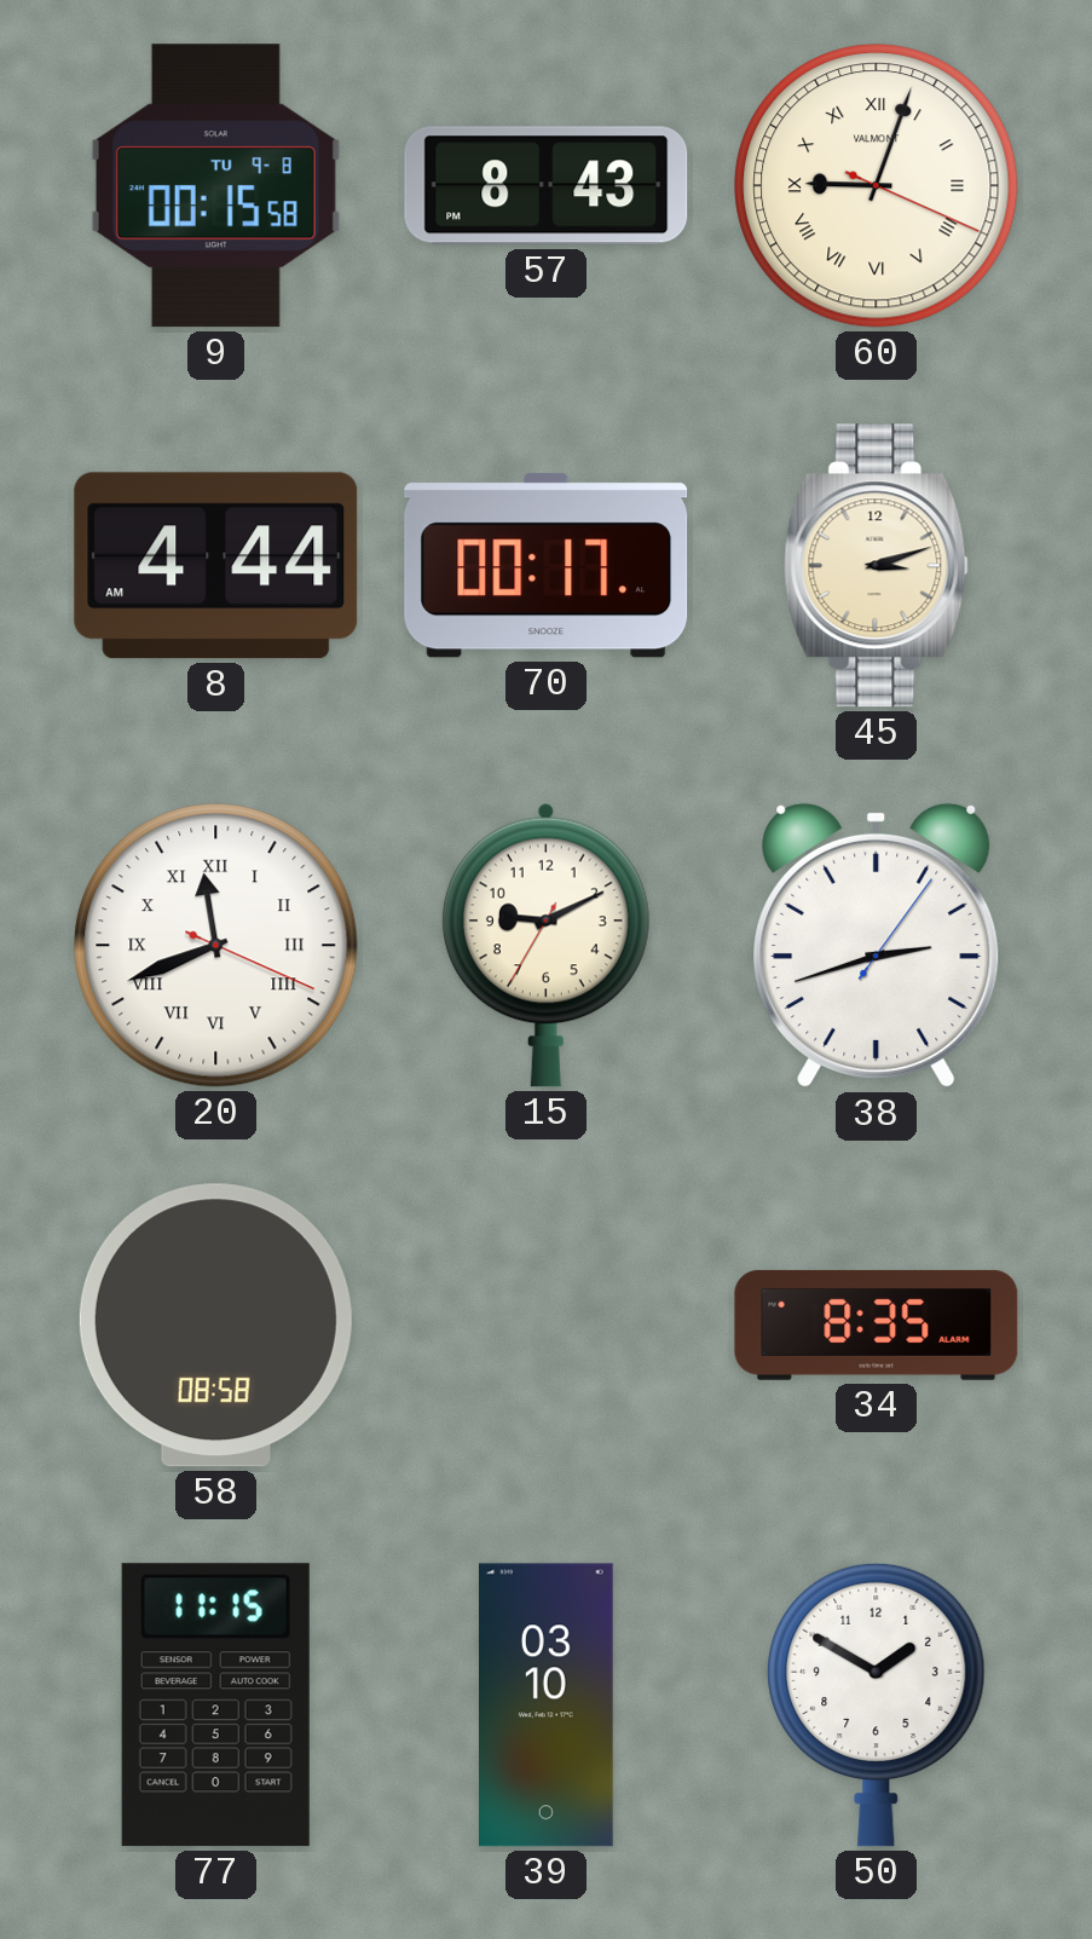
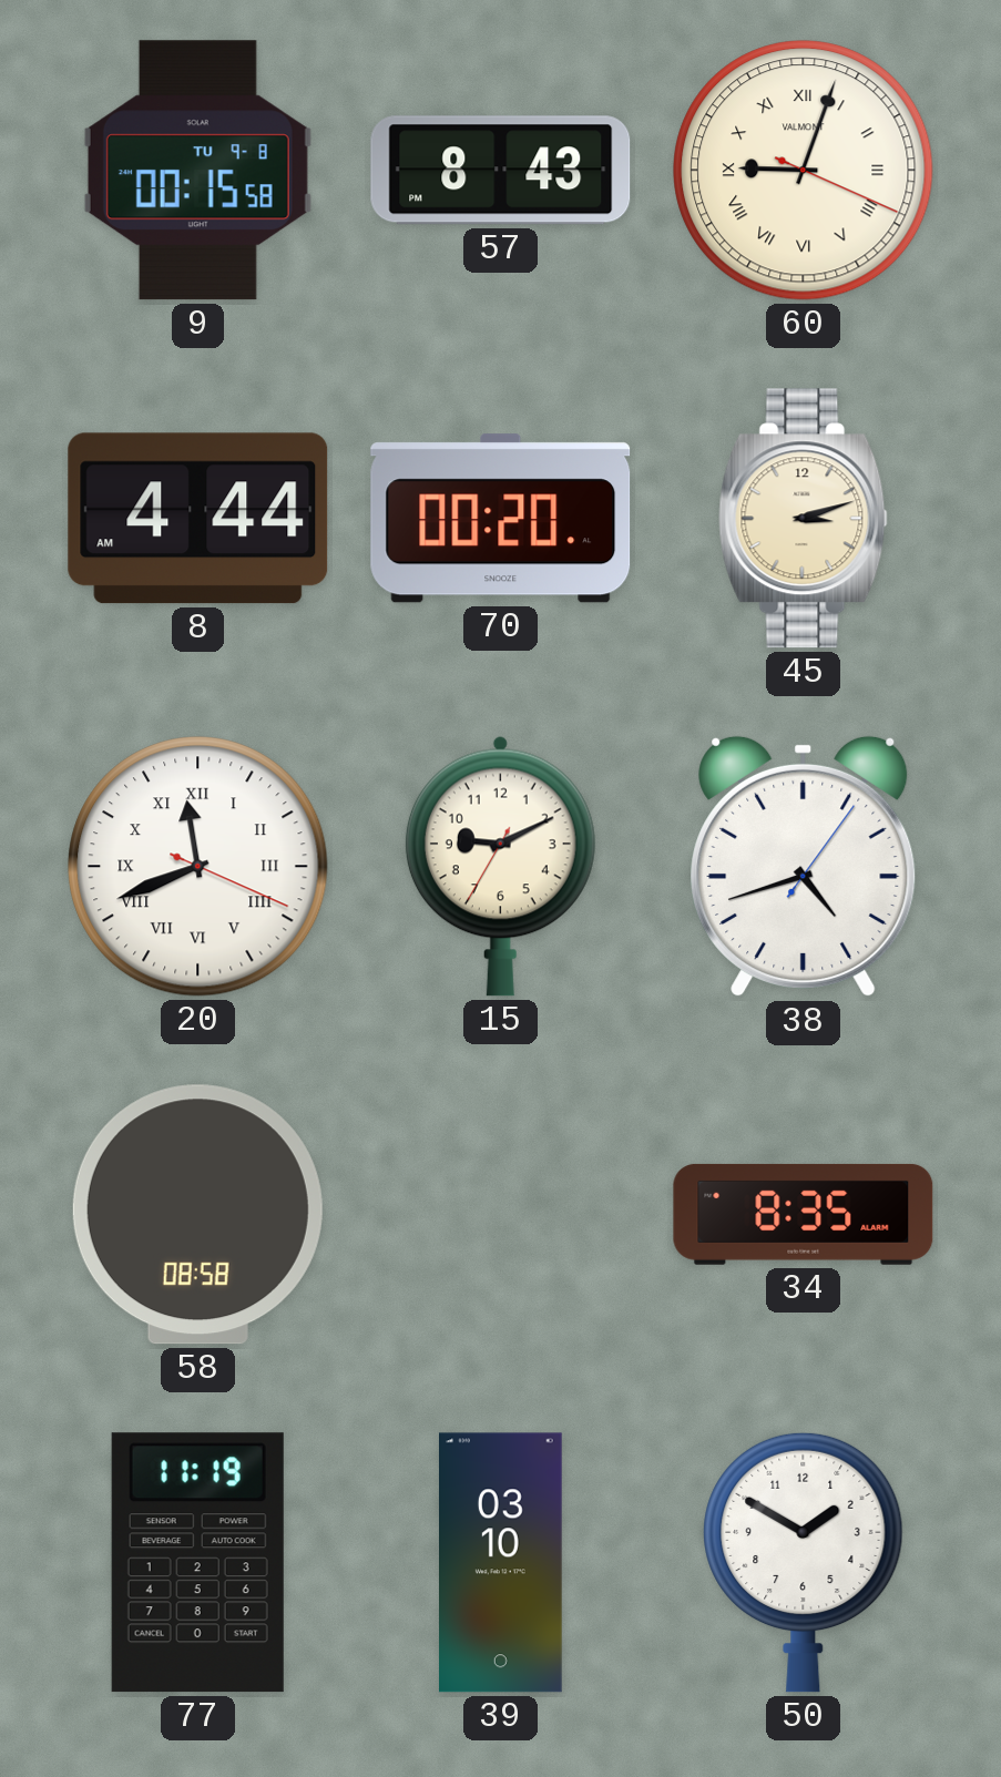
70: 00:17 -> 00:20 (501, 519)
38: 2:42 -> 4:42 (804, 867)
77: 11:15 -> 11:19 (197, 1563)
